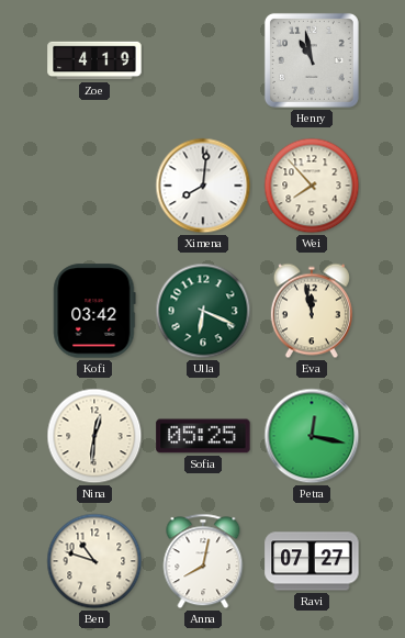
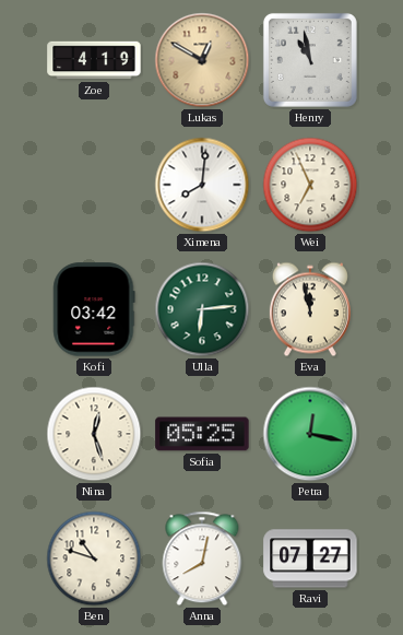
Lukas: none -> 12:50 (202, 60)
Wei: 7:53 -> 6:56 (310, 185)
Ulla: 6:19 -> 6:14 (202, 309)
Nina: 12:31 -> 12:27 (94, 434)
